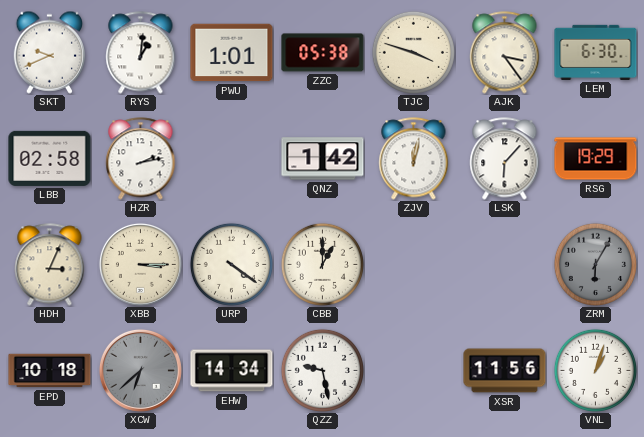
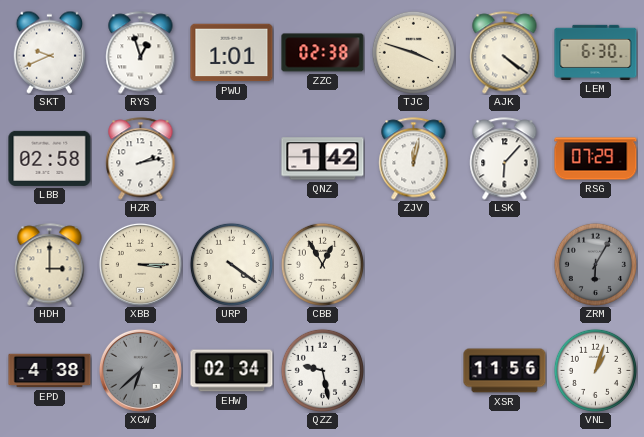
RYS: 1:01 -> 12:57 (141, 53)
ZZC: 05:38 -> 02:38 (323, 53)
AJK: 3:24 -> 4:21 (505, 53)
RSG: 19:29 -> 07:29 (596, 159)
HDH: 3:04 -> 3:00 (50, 265)
CBB: 1:00 -> 12:55 (322, 264)
EPD: 10:18 -> 4:38 (50, 371)
EHW: 14:34 -> 02:34 (232, 371)
